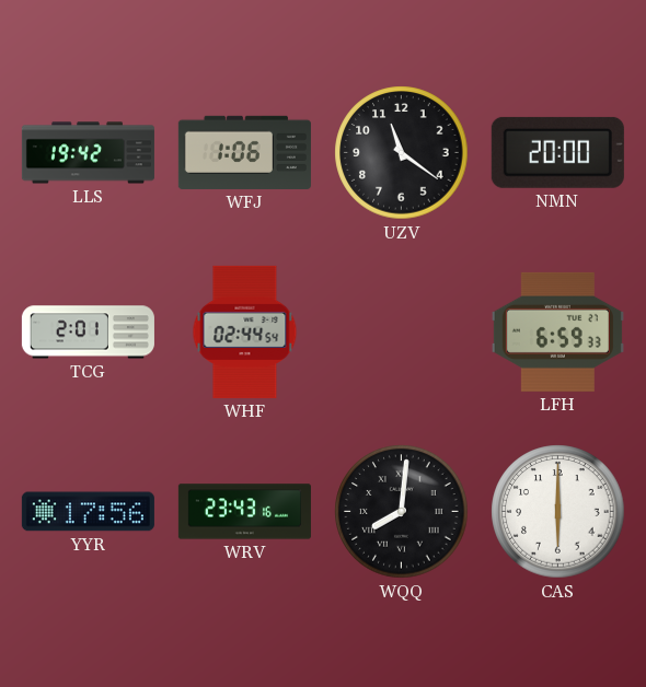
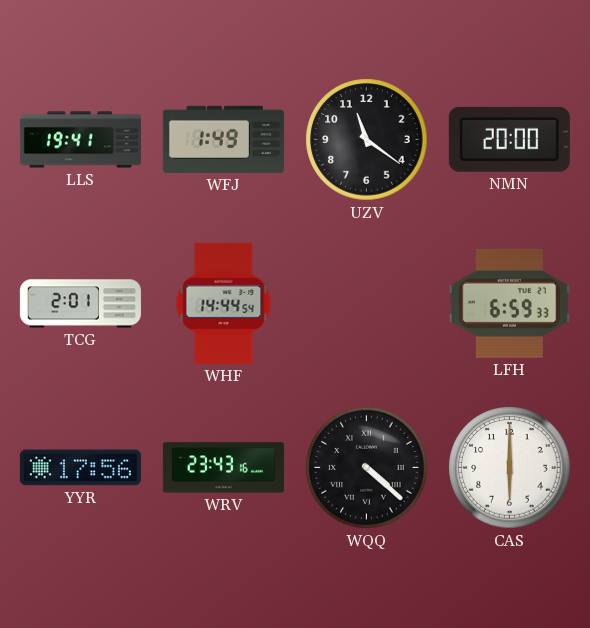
LLS: 19:42 -> 19:41 (80, 140)
WFJ: 1:06 -> 1:49 (223, 139)
WHF: 02:44 -> 14:44 (224, 303)
WQQ: 8:01 -> 4:22 (367, 468)
